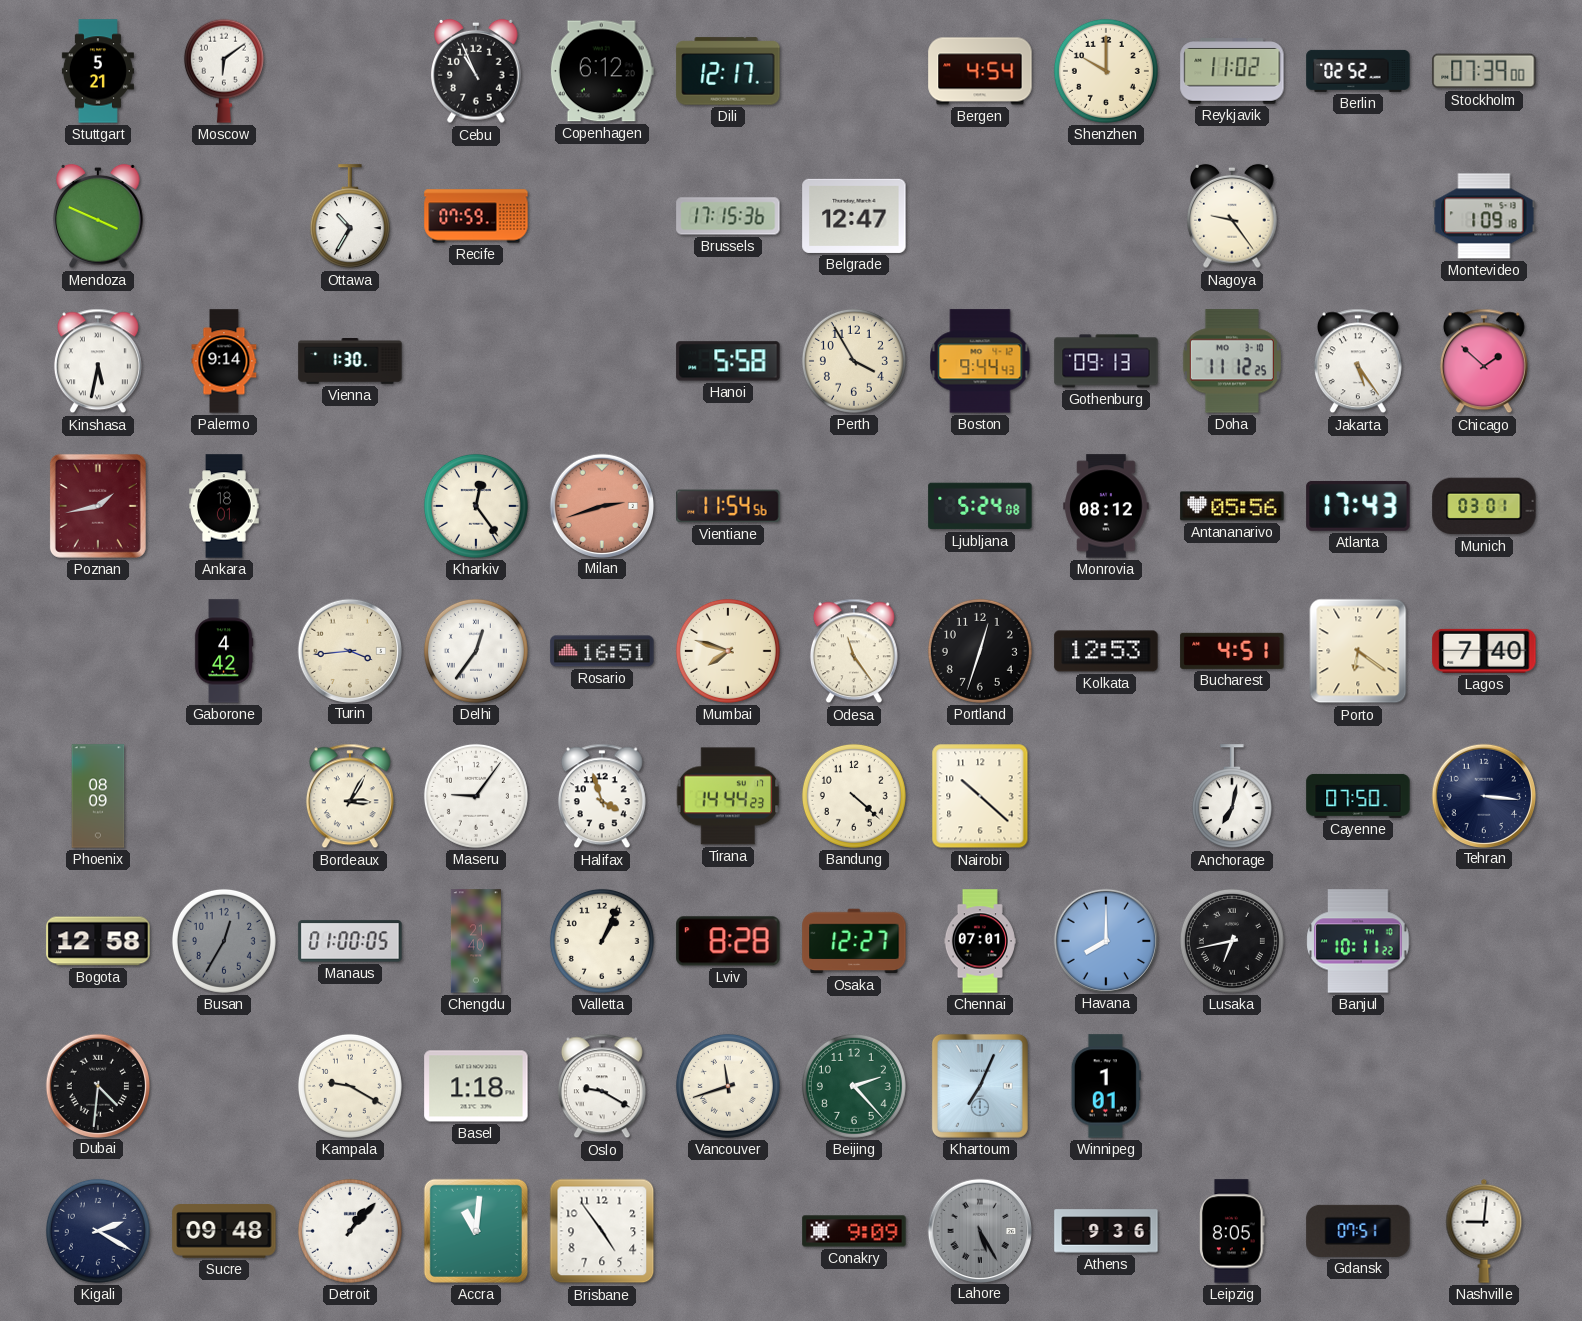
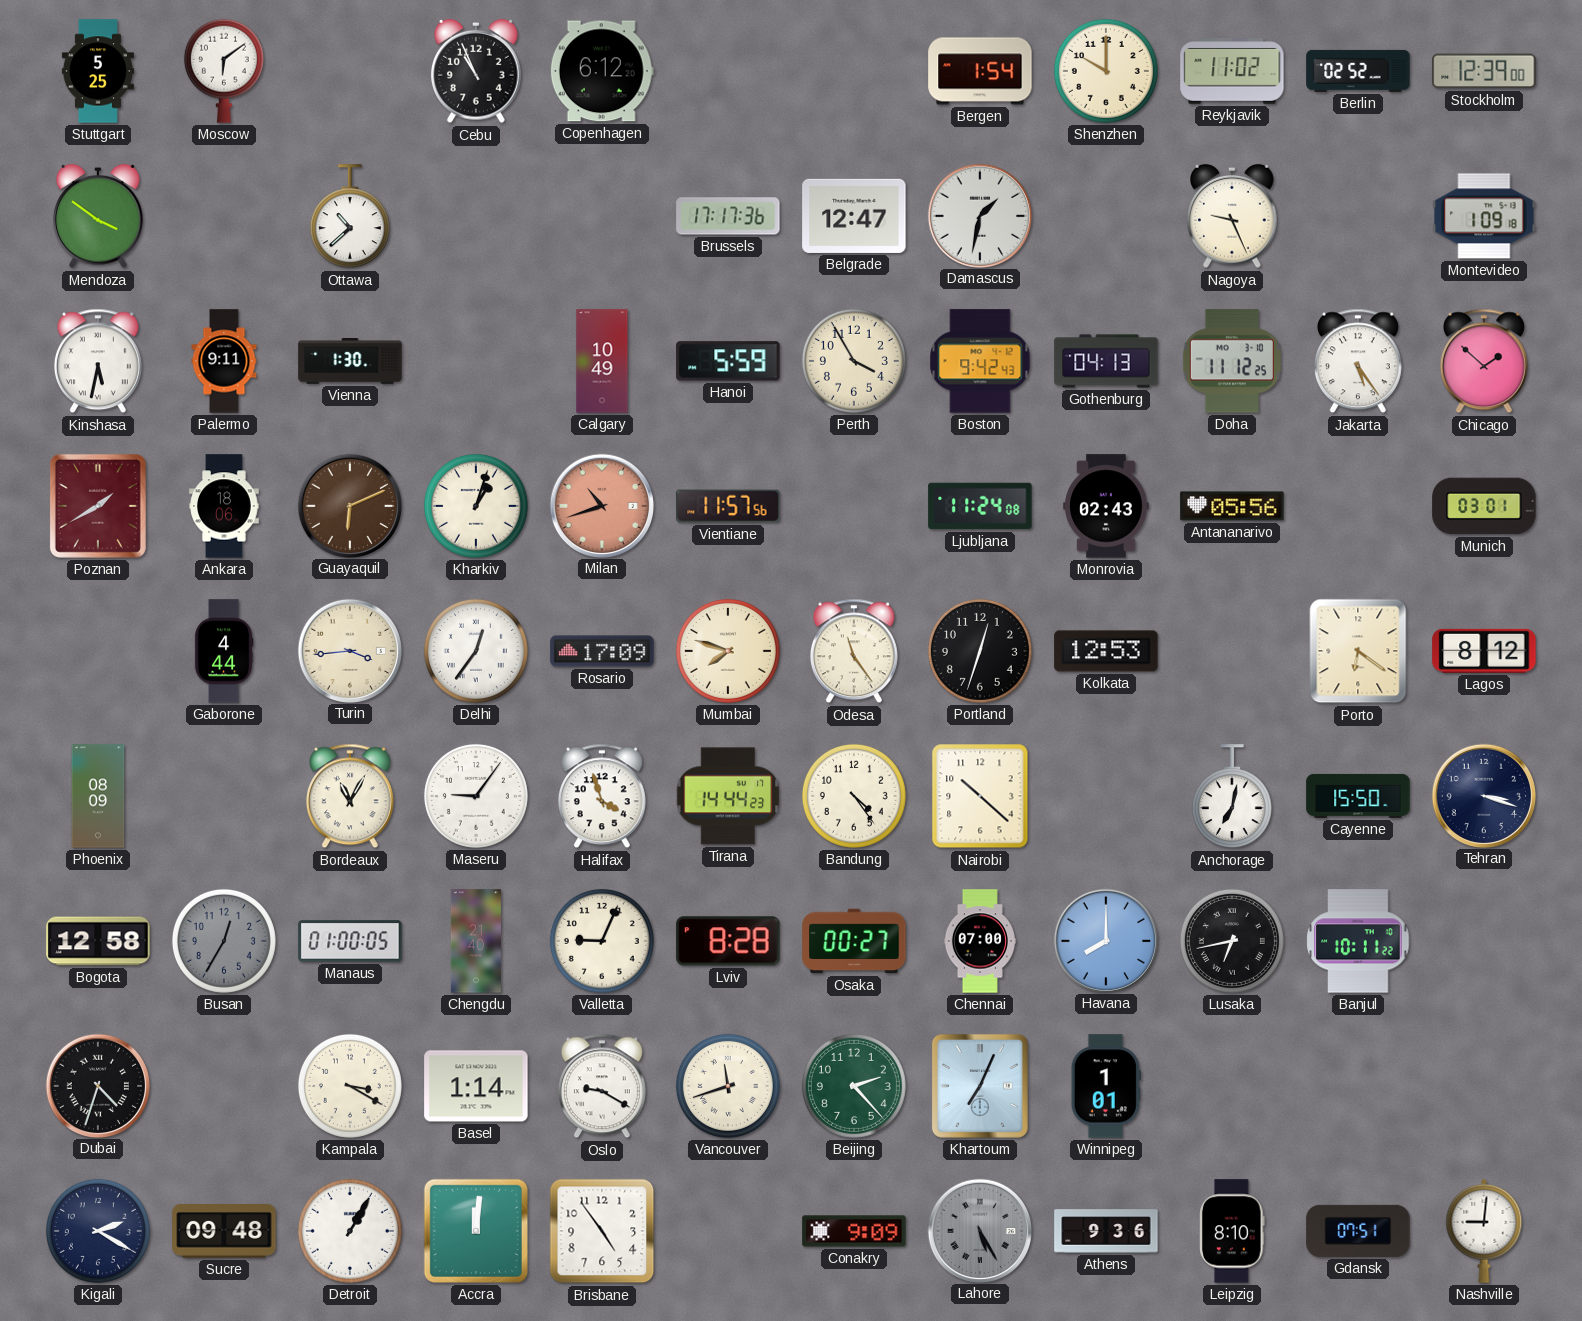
Stuttgart: 5:21 -> 5:25 (98, 71)
Dili: 12:17 -> none (728, 71)
Bergen: 4:54 -> 1:54 (980, 71)
Stockholm: 07:39 -> 12:39 (1484, 71)
Mendoza: 3:49 -> 3:51 (98, 216)
Ottawa: 10:35 -> 10:38 (350, 217)
Recife: 07:59 -> none (476, 216)
Brussels: 17:15 -> 17:17 (728, 216)
Damascus: none -> 1:32 (980, 215)
Nagoya: 9:24 -> 9:26 (1232, 216)
Palermo: 9:14 -> 9:11 (224, 361)
Calgary: none -> 10:49 (602, 361)
Hanoi: 5:58 -> 5:59 (728, 361)
Boston: 9:44 -> 9:42 (980, 361)
Gothenburg: 09:13 -> 04:13 (1106, 361)
Poznan: 1:43 -> 1:40 (98, 506)
Ankara: 18:01 -> 18:06 (224, 506)
Guayaquil: none -> 6:11 (350, 505)
Kharkiv: 12:24 -> 1:03 (476, 506)
Milan: 2:42 -> 10:42 (602, 505)
Vientiane: 11:54 -> 11:57 (728, 506)
Ljubljana: 5:24 -> 11:24 (980, 506)
Monrovia: 08:12 -> 02:43 (1106, 506)
Atlanta: 17:43 -> none (1358, 506)
Gaborone: 4:42 -> 4:44 (224, 651)
Rosario: 16:51 -> 17:09 (602, 651)
Bucharest: 4:51 -> none (1232, 651)
Lagos: 7:40 -> 8:12 (1484, 651)
Bordeaux: 3:05 -> 11:05 (350, 796)
Bandung: 4:22 -> 4:24 (854, 796)
Cayenne: 07:50 -> 15:50 (1358, 796)
Tehran: 3:16 -> 3:18 (1484, 795)
Valletta: 1:04 -> 9:04 (602, 941)
Osaka: 12:27 -> 00:27 (854, 941)
Chennai: 07:01 -> 07:00 (980, 941)
Dubai: 4:31 -> 4:33 (98, 1085)
Kampala: 9:20 -> 3:20 (350, 1086)
Basel: 1:18 -> 1:14 (476, 1086)
Detroit: 1:07 -> 1:05 (350, 1231)
Accra: 11:01 -> 12:01 (476, 1231)
Leipzig: 8:05 -> 8:10 (1232, 1231)
